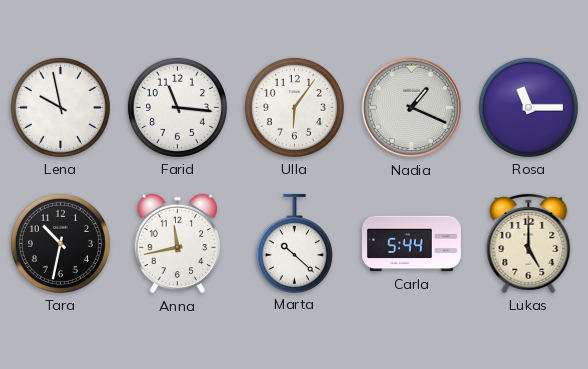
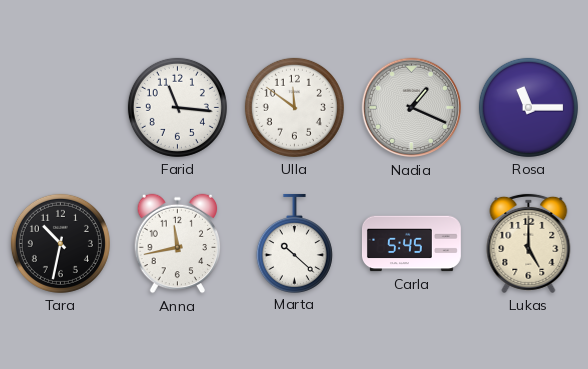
Lena: 9:58 -> none (60, 107)
Ulla: 6:06 -> 11:51 (294, 107)
Carla: 5:44 -> 5:45 (411, 244)
